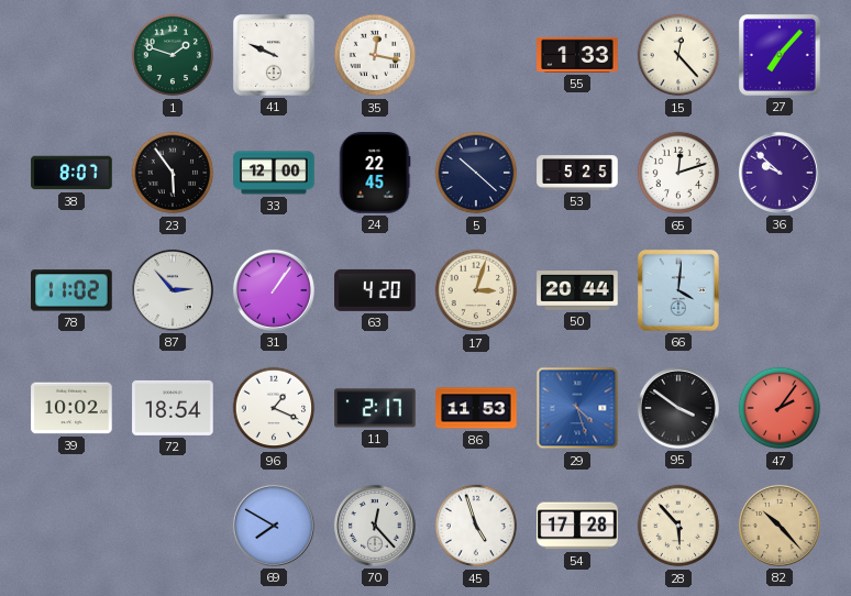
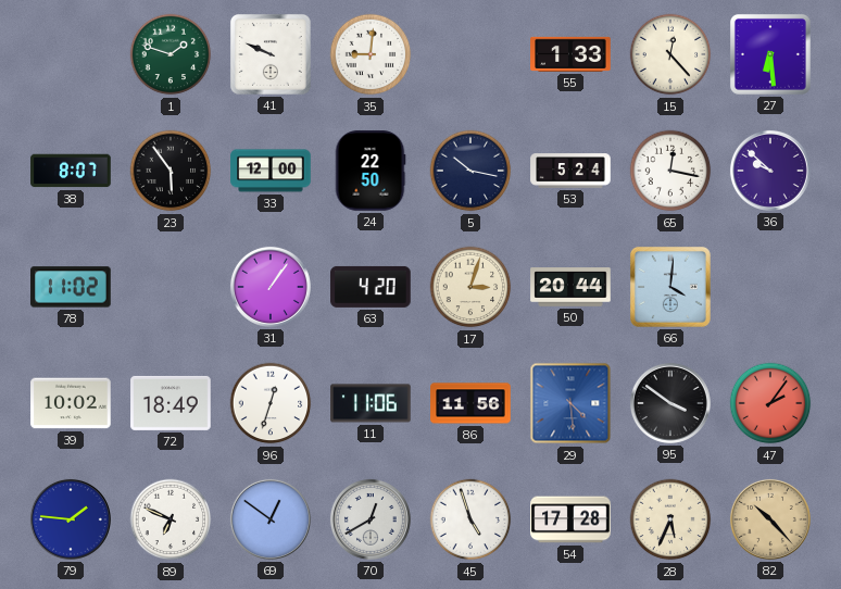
35: 12:17 -> 9:01 (371, 54)
27: 7:07 -> 6:29 (770, 54)
24: 22:45 -> 22:50 (371, 171)
5: 10:22 -> 10:17 (470, 171)
53: 5:25 -> 5:24 (570, 171)
65: 12:12 -> 12:17 (670, 171)
87: 2:53 -> none (173, 290)
72: 18:54 -> 18:49 (171, 403)
96: 1:19 -> 12:33 (271, 403)
11: 2:17 -> 11:06 (371, 403)
86: 11:53 -> 11:56 (470, 403)
29: 4:27 -> 4:29 (570, 403)
79: none -> 1:46 (71, 519)
89: none -> 6:49 (171, 519)
69: 7:50 -> 12:51 (271, 519)
70: 12:23 -> 12:40 (371, 519)
28: 5:53 -> 5:34 (670, 519)
